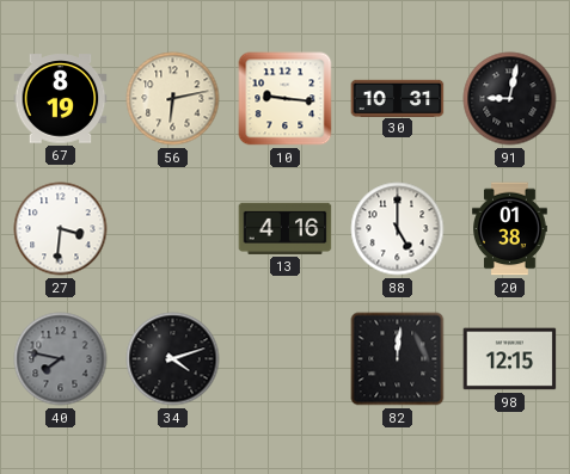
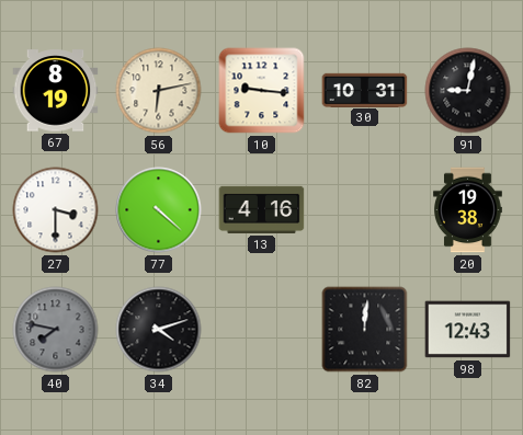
27: 3:31 -> 3:30 (56, 210)
77: none -> 4:22 (159, 210)
88: 5:00 -> none (398, 229)
20: 01:38 -> 19:38 (468, 210)
98: 12:15 -> 12:43 (468, 330)
